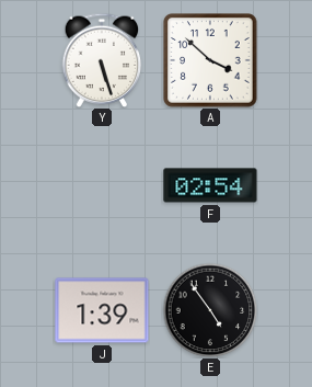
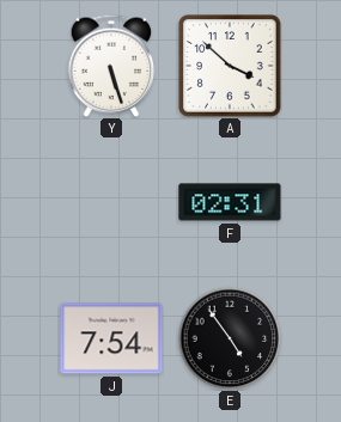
F: 02:54 -> 02:31 (230, 202)
J: 1:39 -> 7:54 (111, 338)
